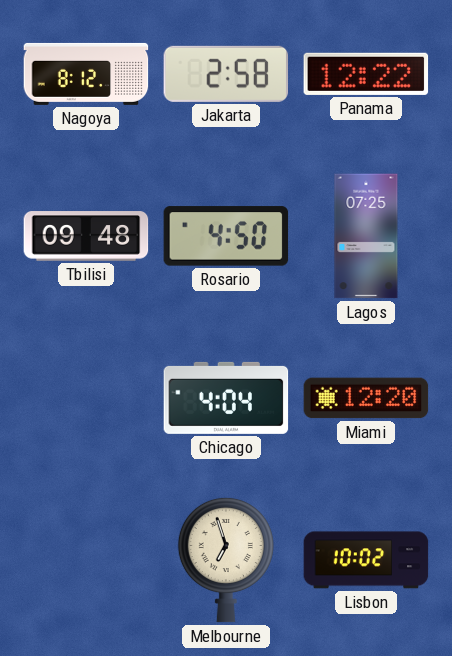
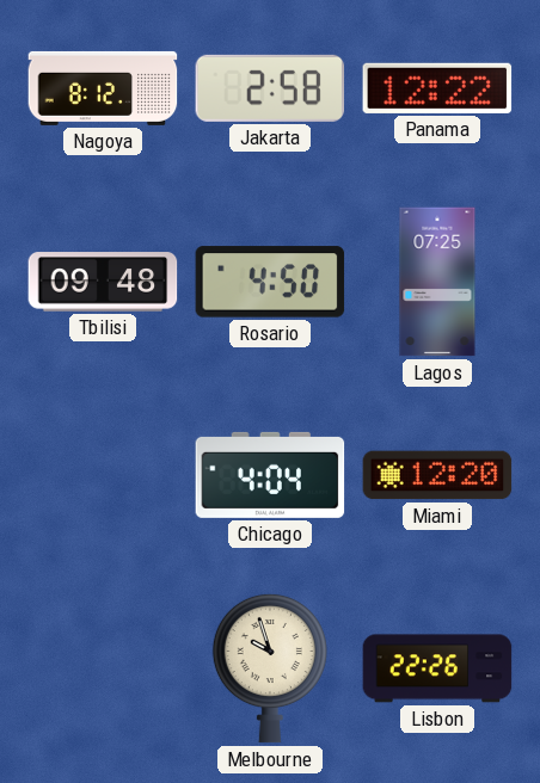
Melbourne: 6:57 -> 9:57 (270, 668)
Lisbon: 10:02 -> 22:26 (437, 668)
